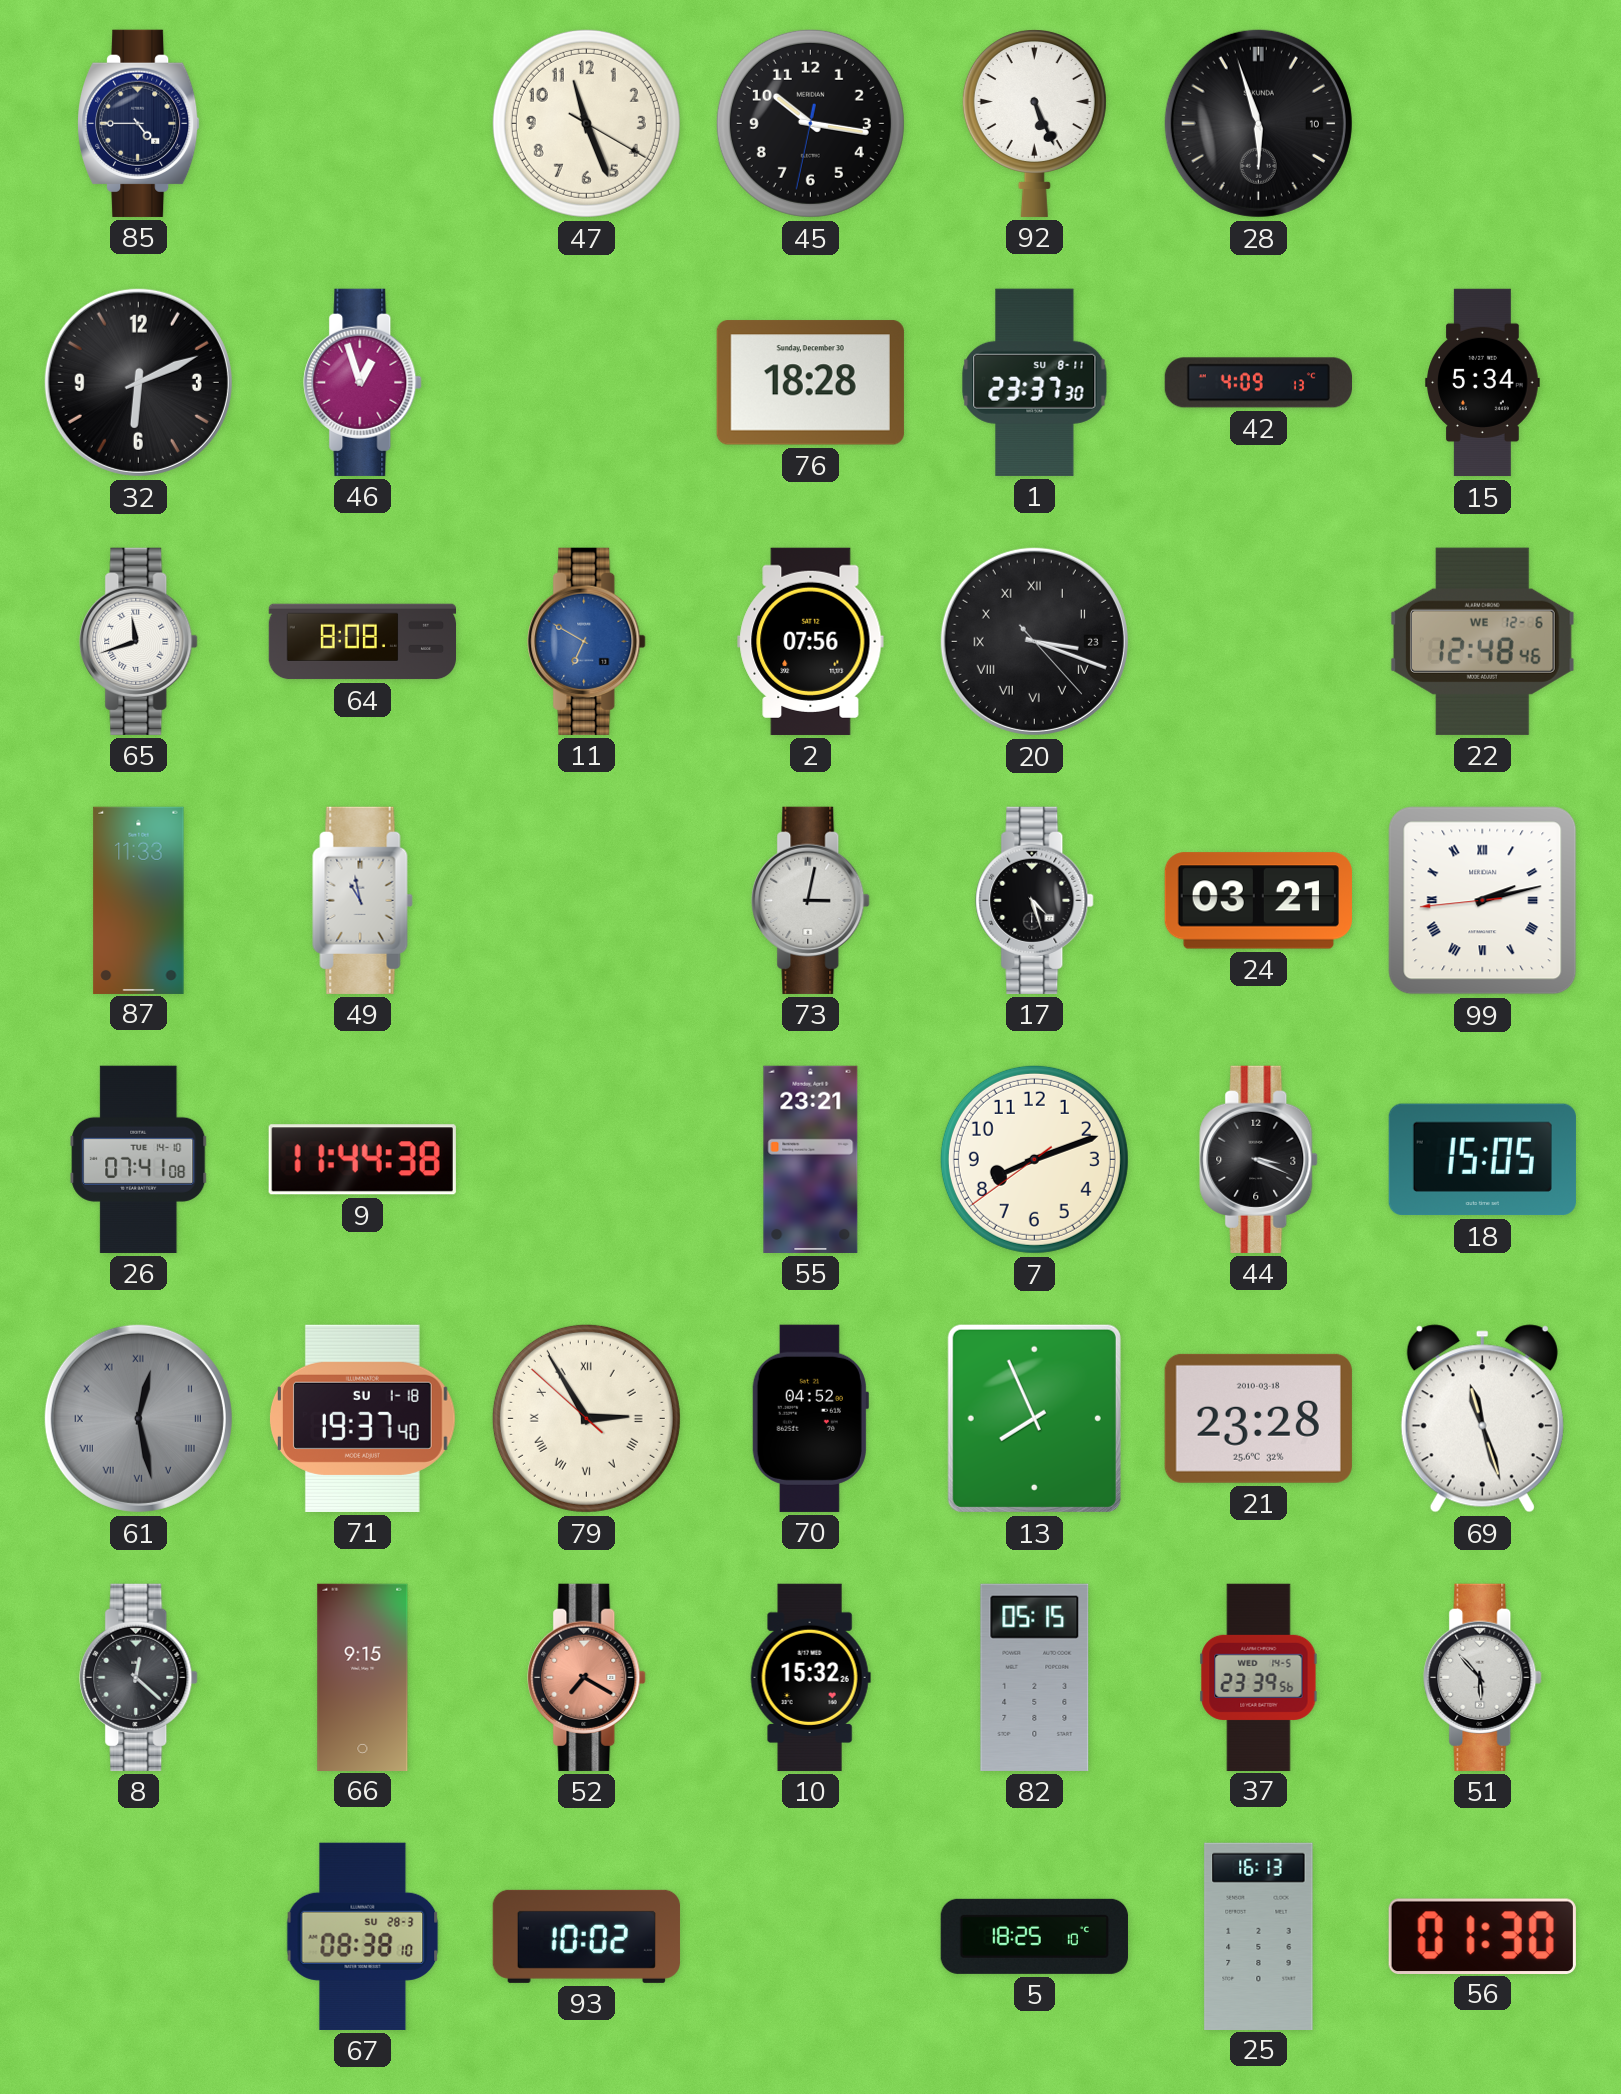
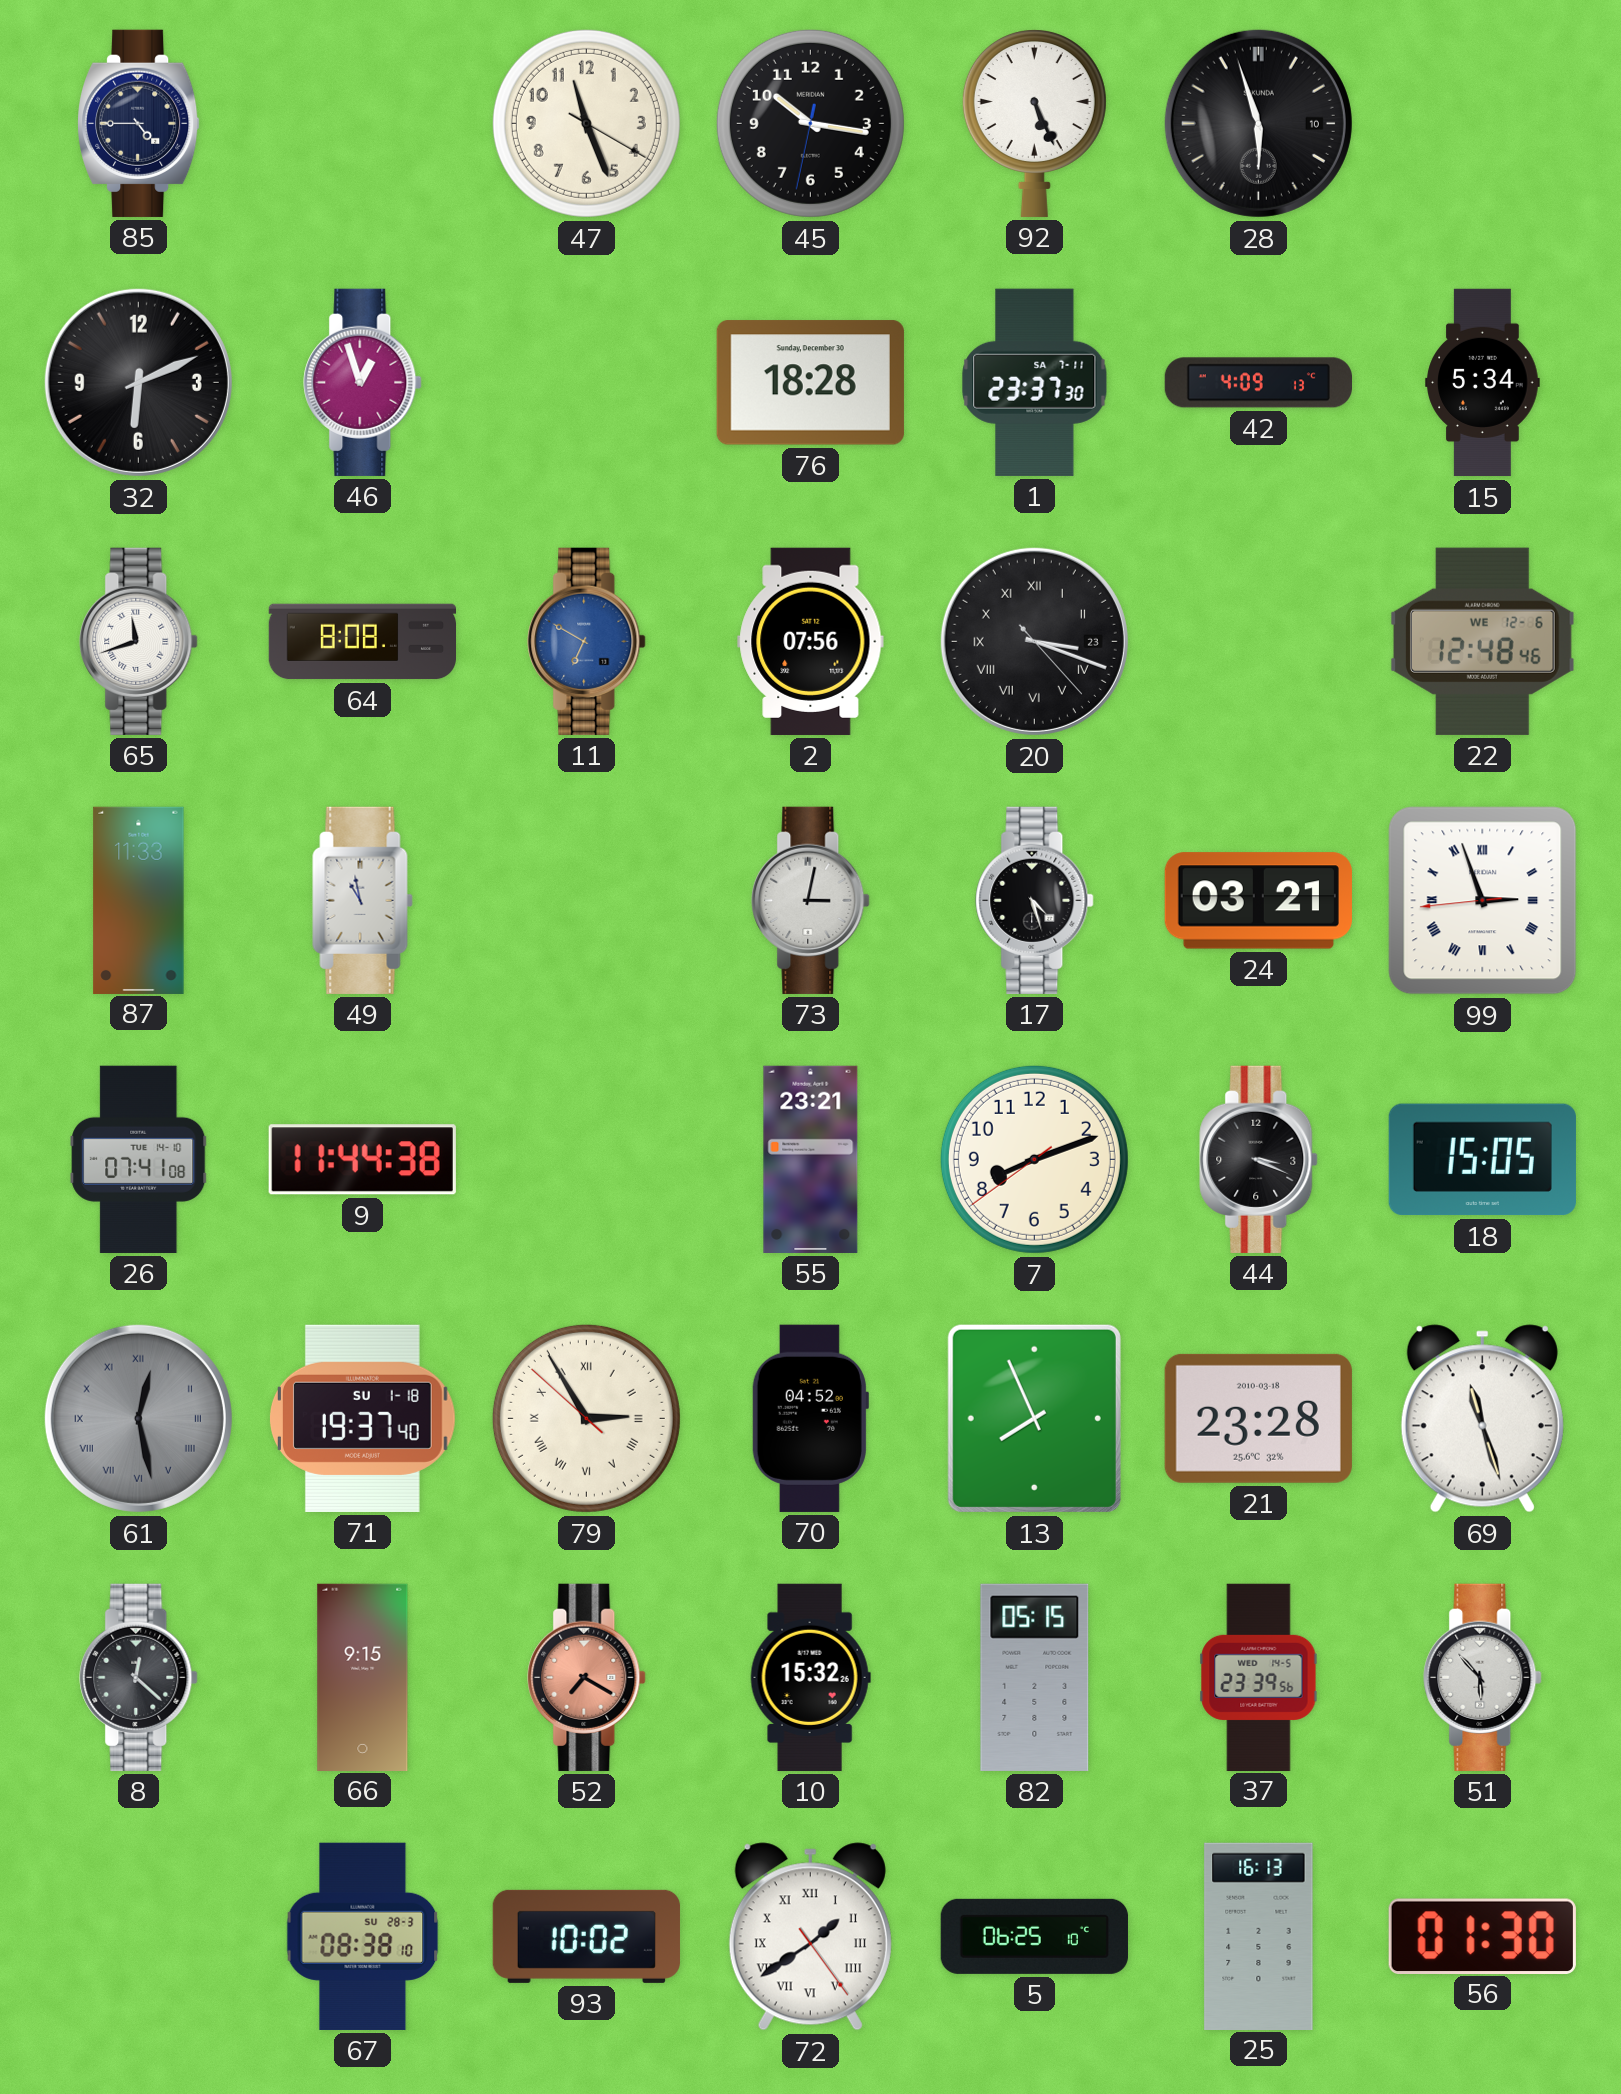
1 date: SU 8-11 -> SA 7-11 (1035, 382)
99: 2:12 -> 2:56 (1483, 901)
72: none -> 1:39 (810, 1937)
5: 18:25 -> 06:25 (1034, 1936)
